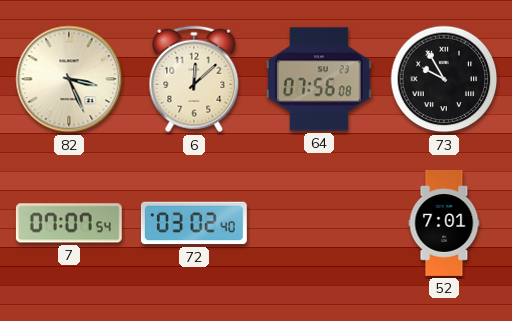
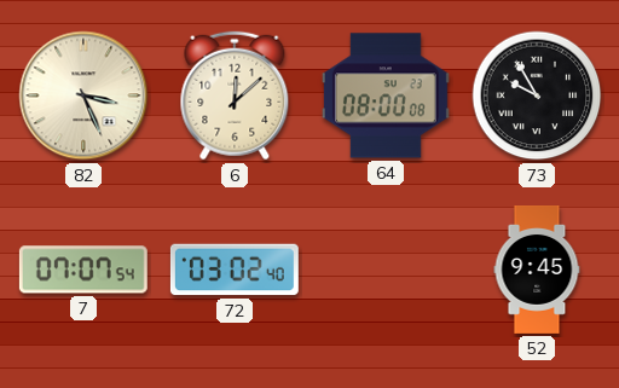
64: 07:56 -> 08:00 (386, 95)
52: 7:01 -> 9:45 (537, 271)
